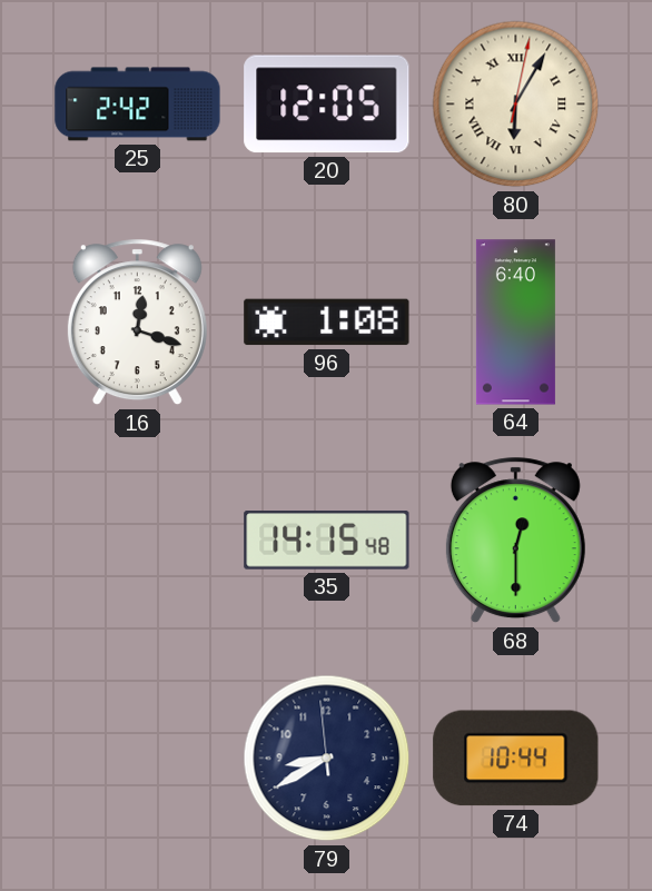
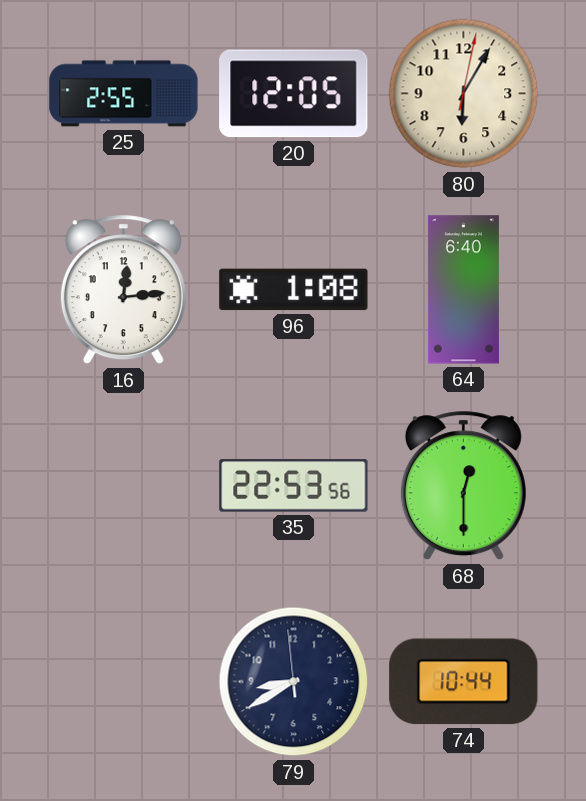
25: 2:42 -> 2:55 (124, 94)
80 numerals: Roman -> Arabic (464, 94)
16: 12:18 -> 12:14 (123, 290)
35: 14:15 -> 22:53 (294, 486)
